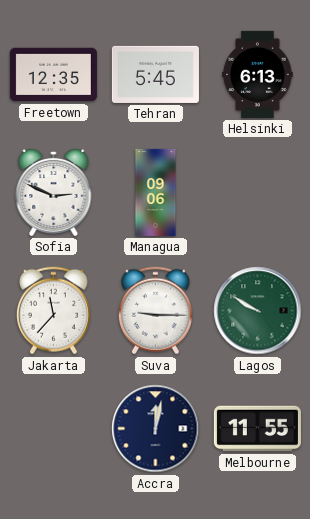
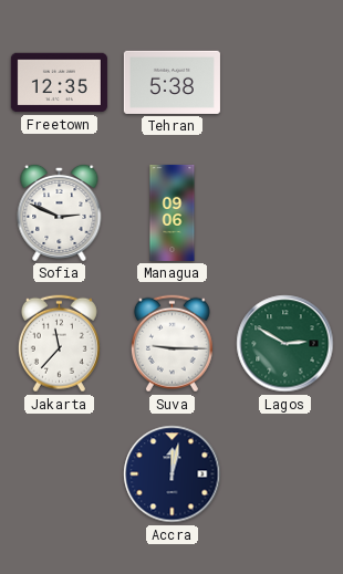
Tehran: 5:45 -> 5:38 (171, 82)
Helsinki: 6:13 -> none (258, 74)
Lagos: 9:50 -> 2:50 (285, 344)
Melbourne: 11:55 -> none (257, 429)
